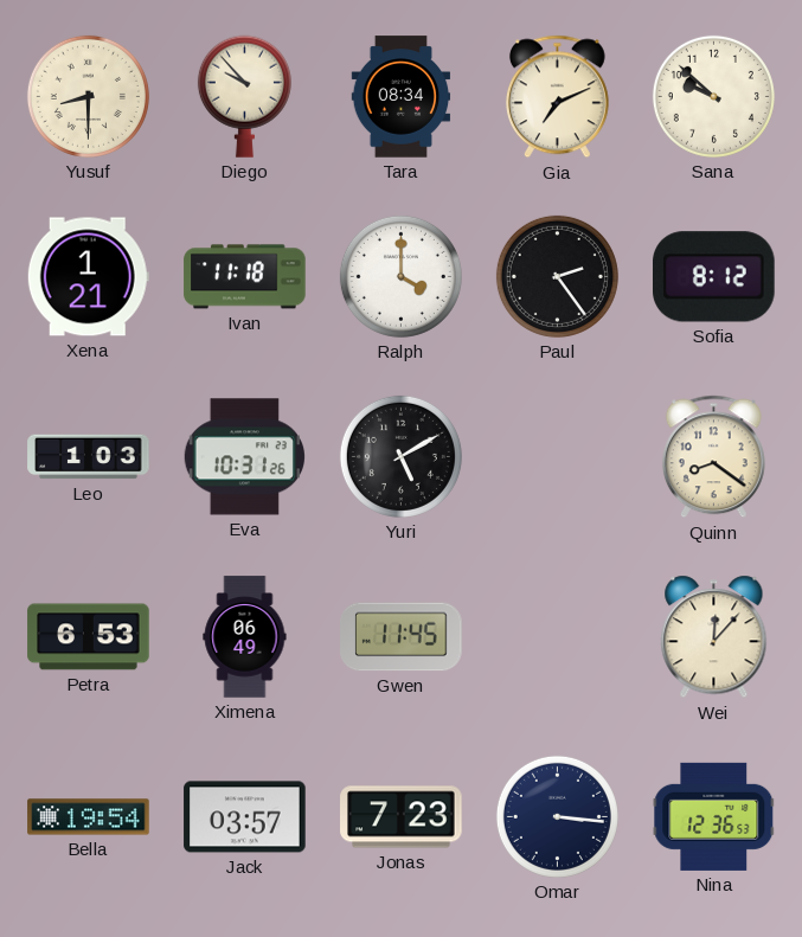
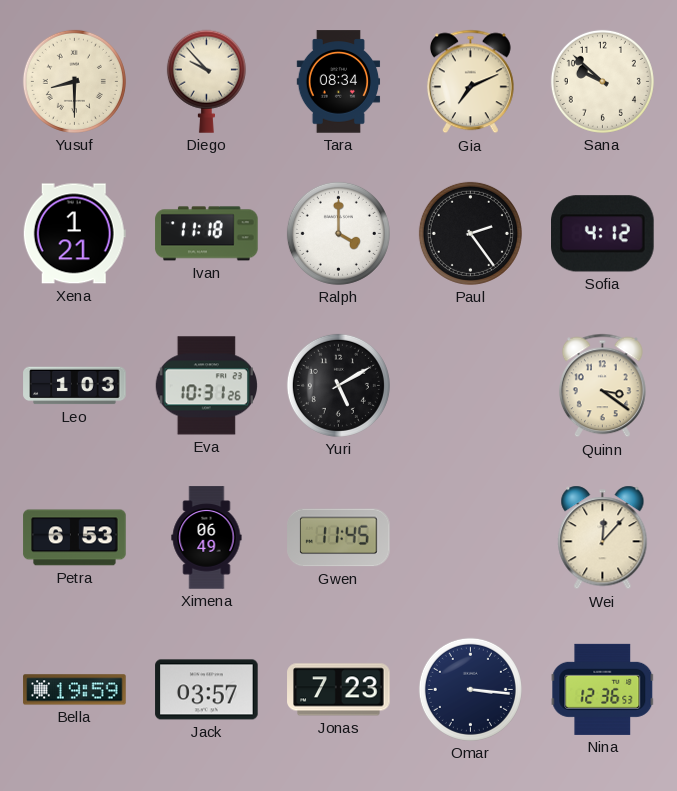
Sofia: 8:12 -> 4:12 (603, 234)
Quinn: 8:21 -> 3:21 (602, 386)
Bella: 19:54 -> 19:59 (75, 690)
